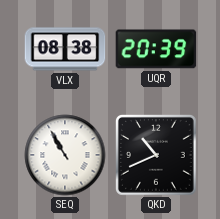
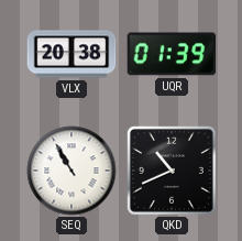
VLX: 08:38 -> 20:38 (71, 54)
UQR: 20:39 -> 01:39 (172, 54)
